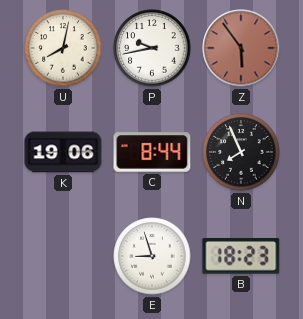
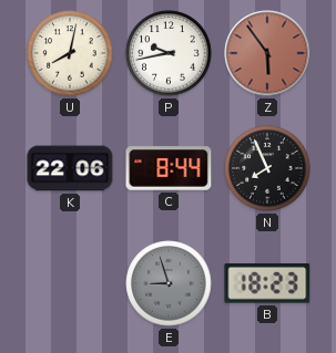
K: 19:06 -> 22:06 (70, 168)
E dial: white -> grey (169, 283)
